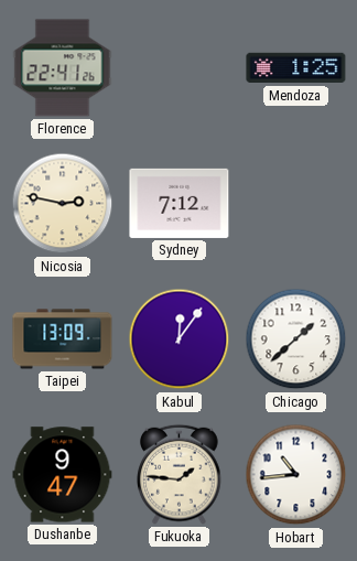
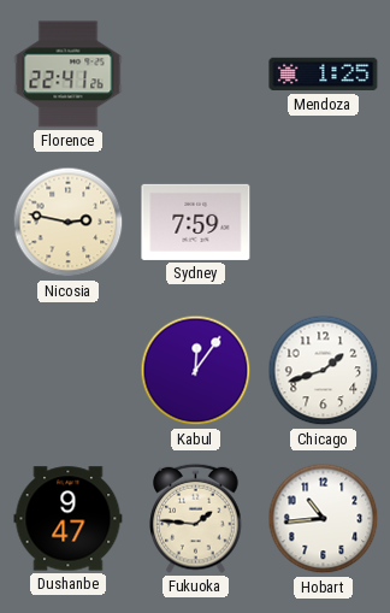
Sydney: 7:12 -> 7:59 (196, 222)
Taipei: 13:09 -> none (63, 339)
Chicago: 1:38 -> 1:42 (324, 371)
